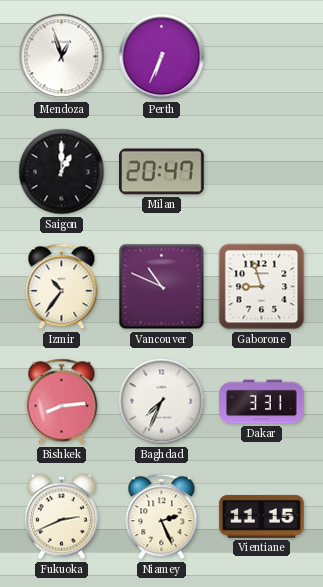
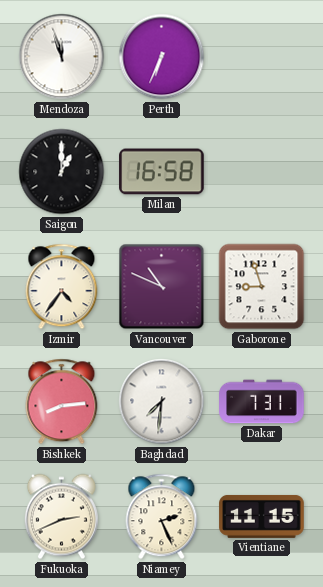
Mendoza: 12:57 -> 11:57 (62, 57)
Milan: 20:47 -> 16:58 (162, 172)
Izmir: 10:36 -> 4:36 (62, 287)
Baghdad: 7:34 -> 7:31 (162, 402)
Dakar: 3:31 -> 7:31 (262, 402)
